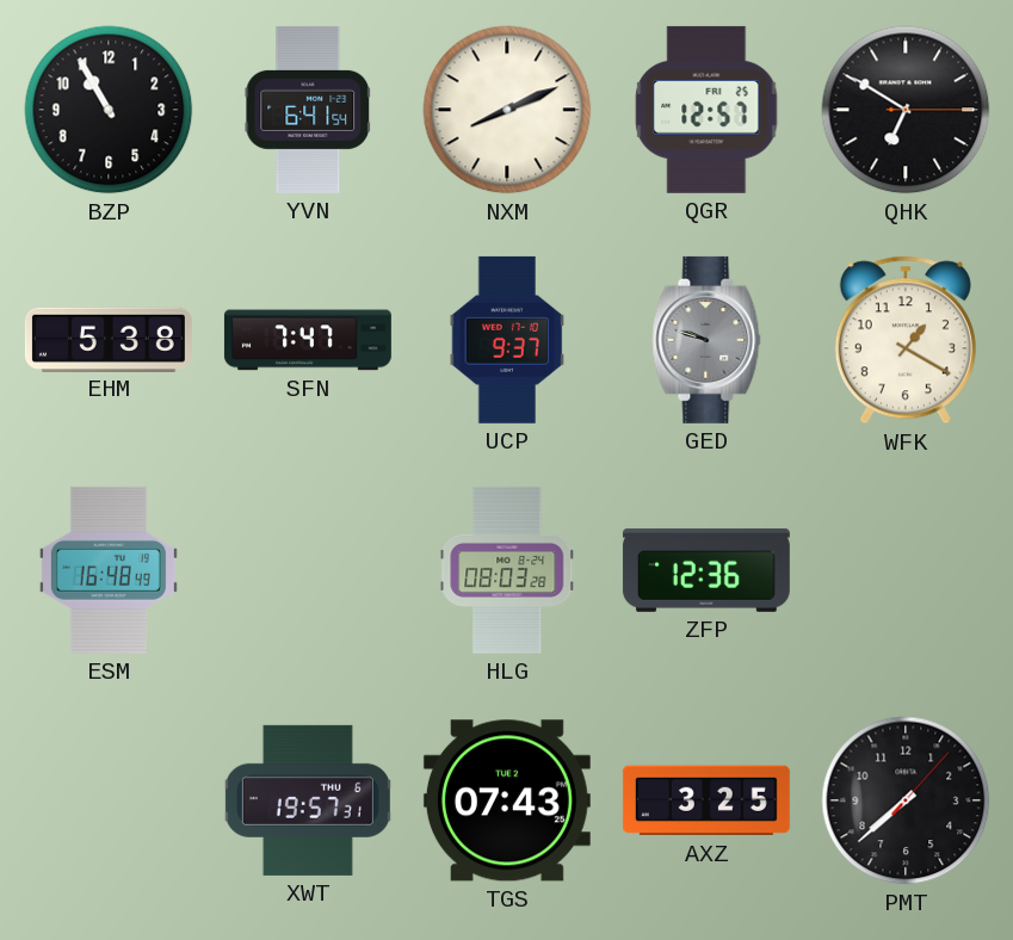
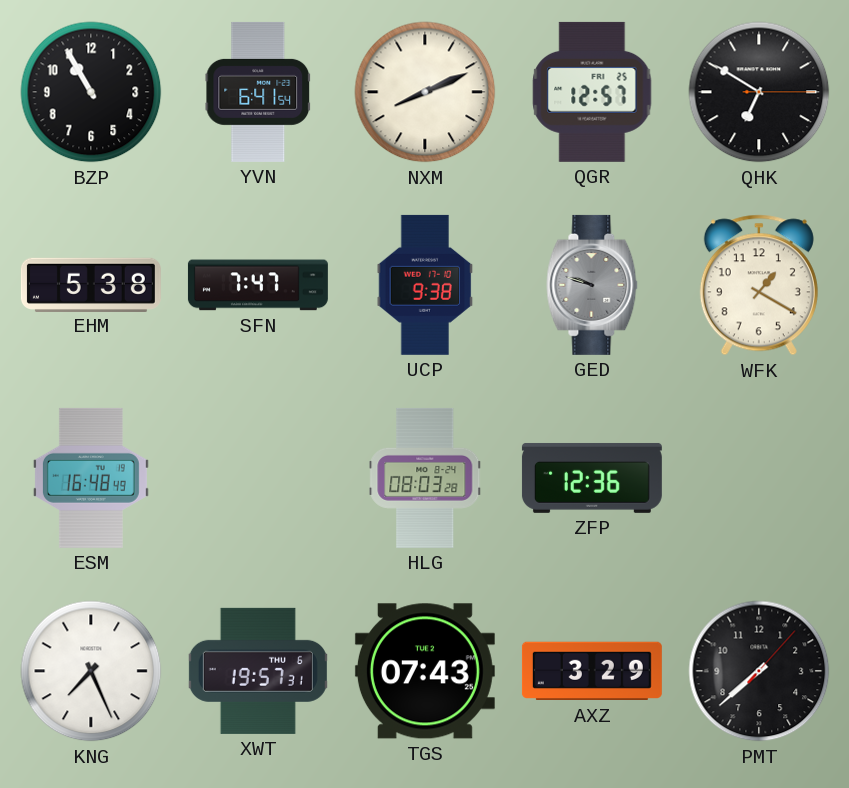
UCP: 9:37 -> 9:38 (425, 285)
KNG: none -> 7:26 (91, 671)
AXZ: 3:25 -> 3:29 (592, 671)
